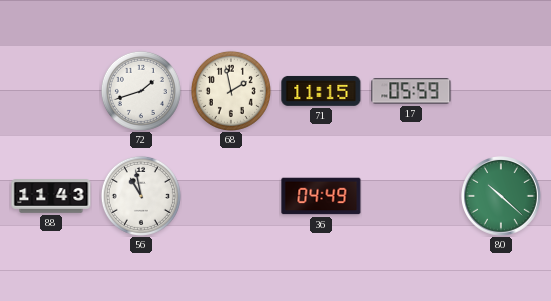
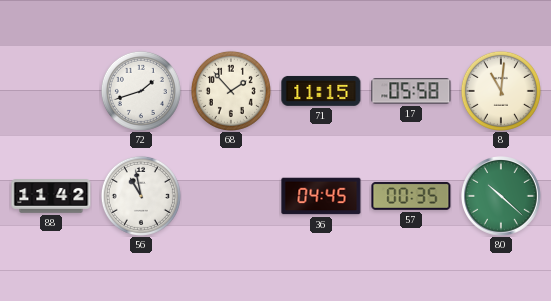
68: 1:58 -> 1:53 (231, 91)
17: 05:59 -> 05:58 (411, 91)
8: none -> 11:01 (501, 91)
88: 11:43 -> 11:42 (51, 196)
36: 04:49 -> 04:45 (321, 196)
57: none -> 00:35 (411, 196)
